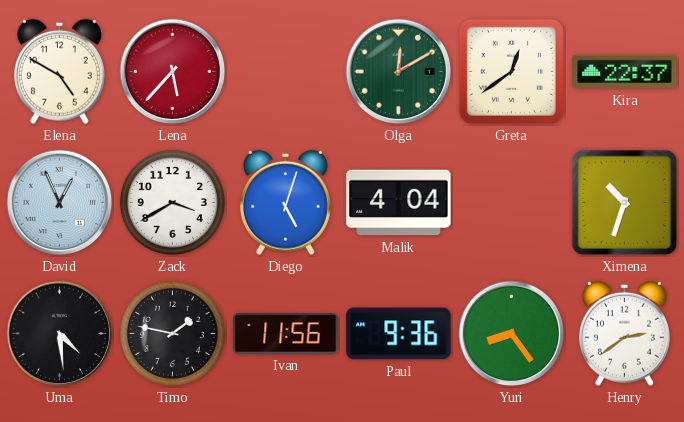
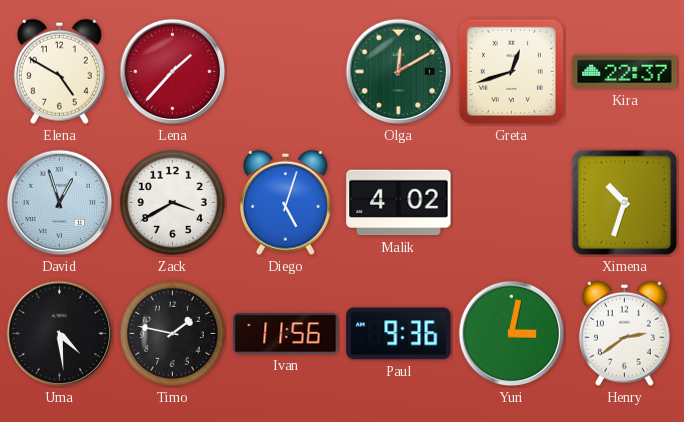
Lena: 5:37 -> 1:37 (173, 72)
Greta: 12:39 -> 12:42 (511, 71)
David: 12:56 -> 12:57 (60, 203)
Malik: 4:04 -> 4:02 (399, 203)
Yuri: 8:24 -> 3:02 (512, 334)
